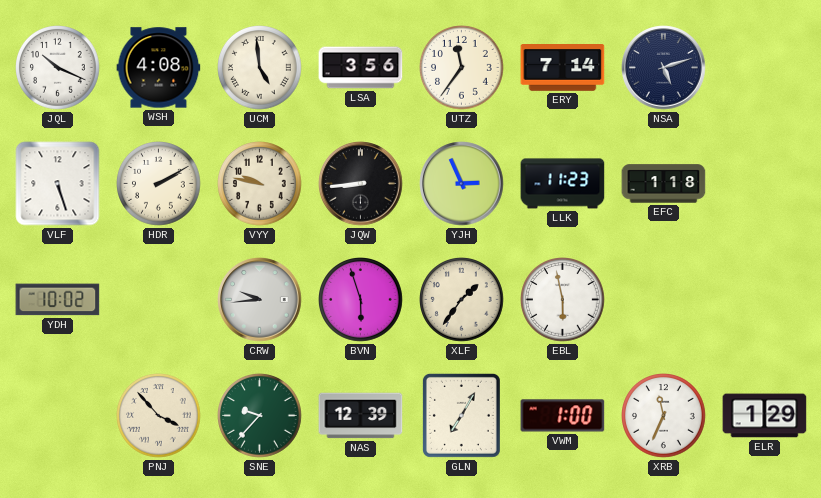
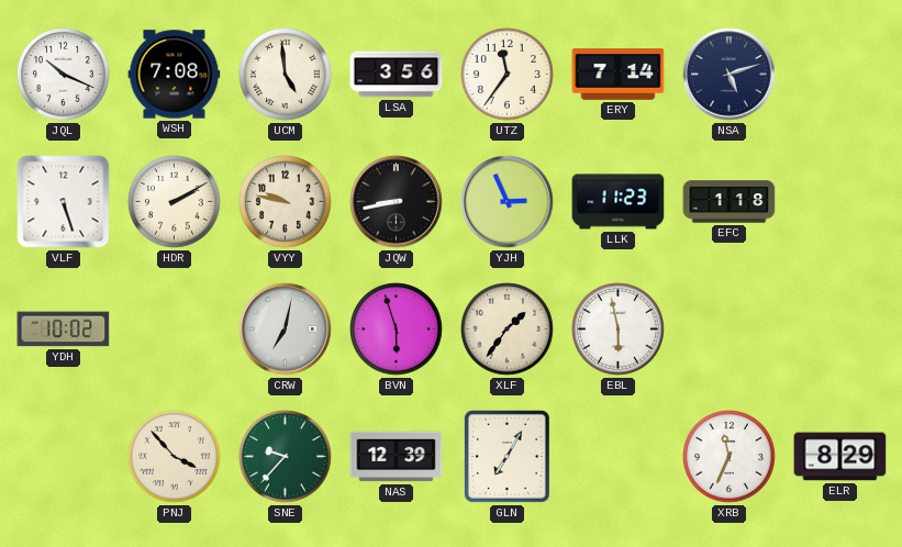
WSH: 4:08 -> 7:08 (175, 75)
JQW: 8:44 -> 8:43 (397, 202)
CRW: 9:44 -> 7:02 (286, 330)
VWM: 1:00 -> none (563, 416)
ELR: 1:29 -> 8:29 (840, 457)
